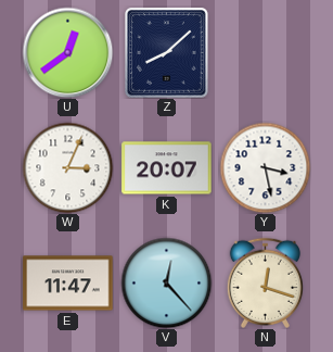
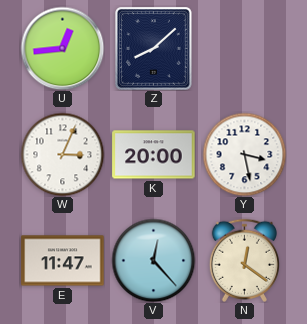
U: 12:39 -> 12:44 (62, 48)
K: 20:07 -> 20:00 (154, 155)
N: 12:18 -> 12:21 (244, 260)
